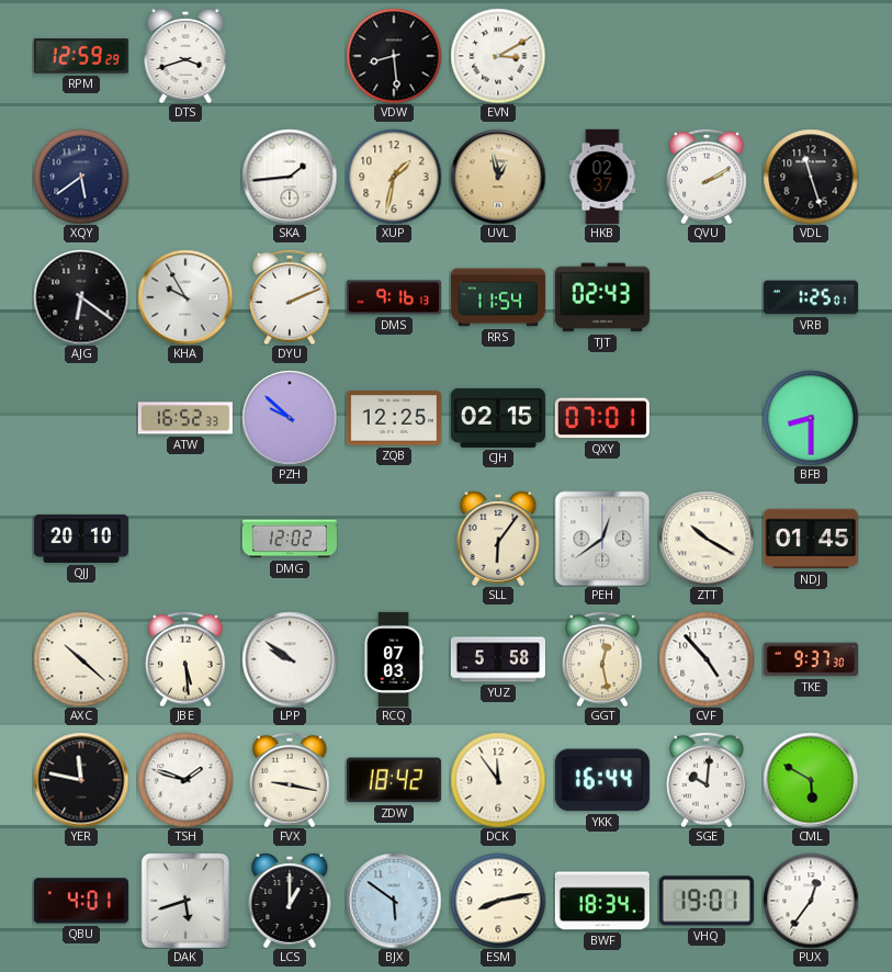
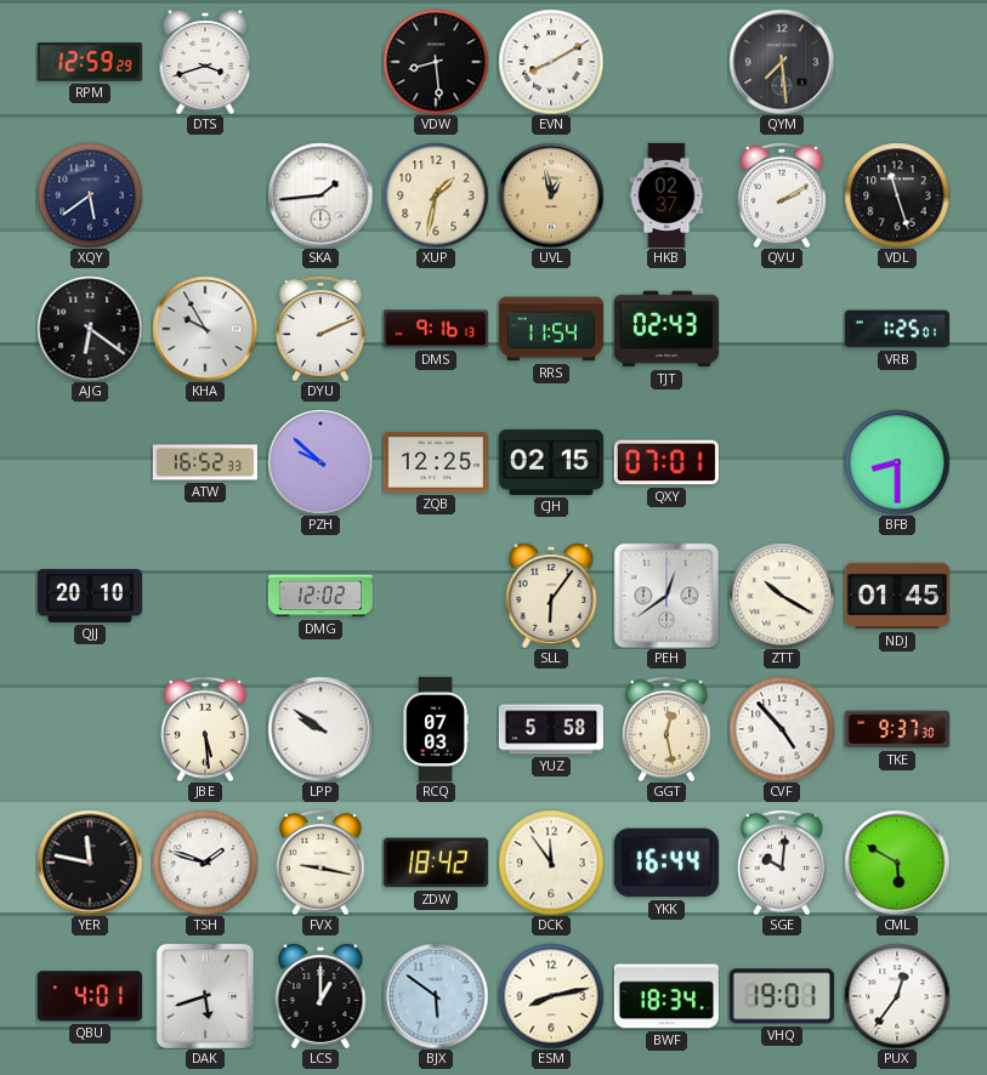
EVN: 3:10 -> 8:10 (551, 62)
QYM: none -> 7:29 (782, 62)
AXC: 10:22 -> none (81, 659)
